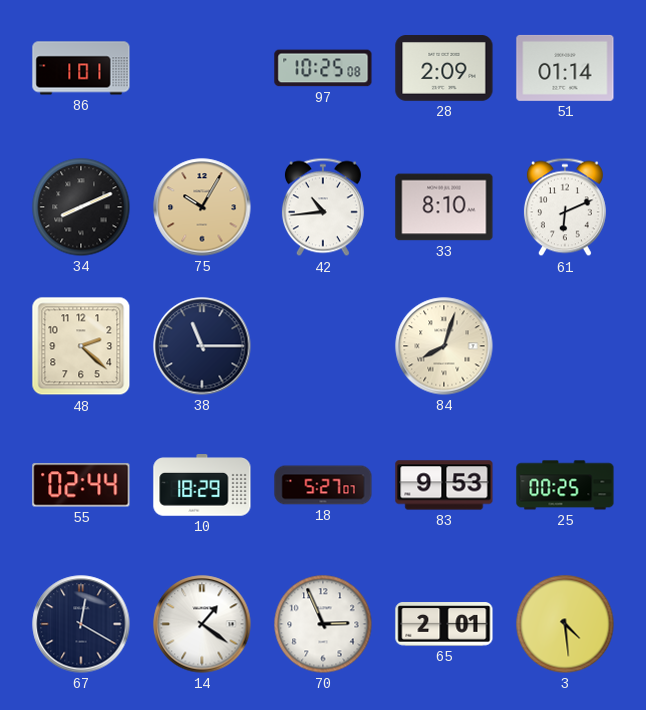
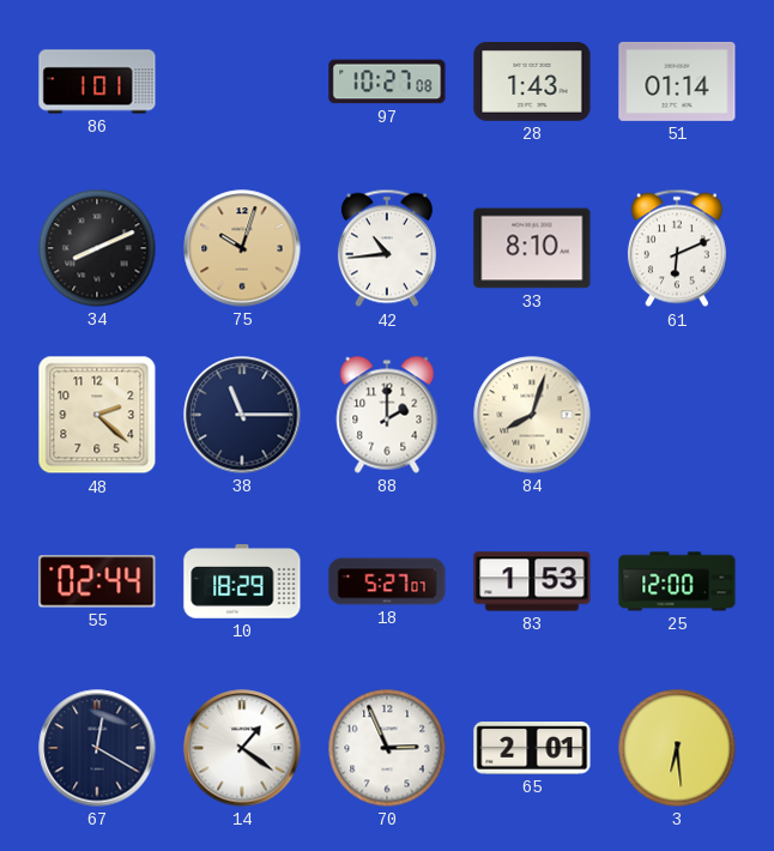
97: 10:25 -> 10:27 (387, 82)
28: 2:09 -> 1:43 (532, 83)
75: 10:05 -> 10:03 (242, 248)
88: none -> 2:00 (387, 415)
83: 9:53 -> 1:53 (532, 581)
25: 00:25 -> 12:00 (677, 581)
3: 4:29 -> 6:29 (677, 748)
